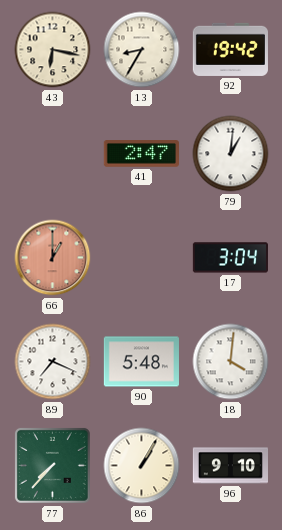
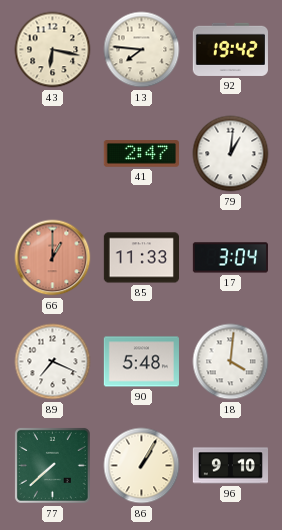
13: 8:35 -> 7:46 (142, 50)
85: none -> 11:33 (141, 258)
77: 7:37 -> 7:38 (52, 465)
